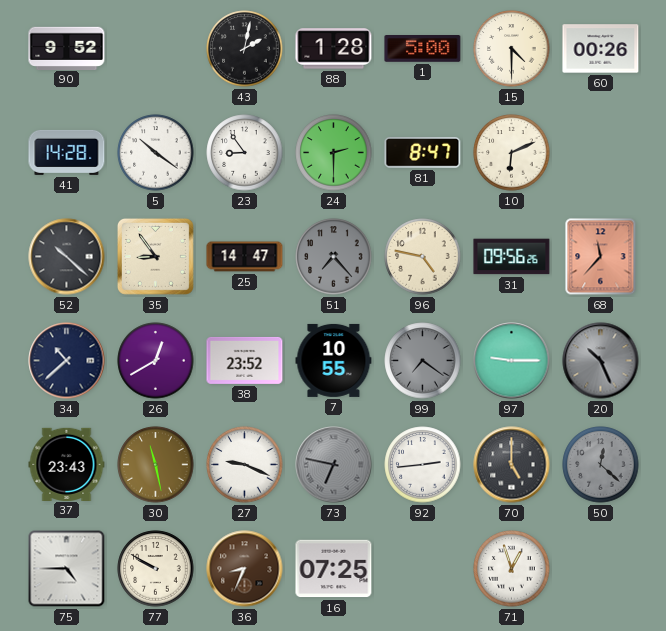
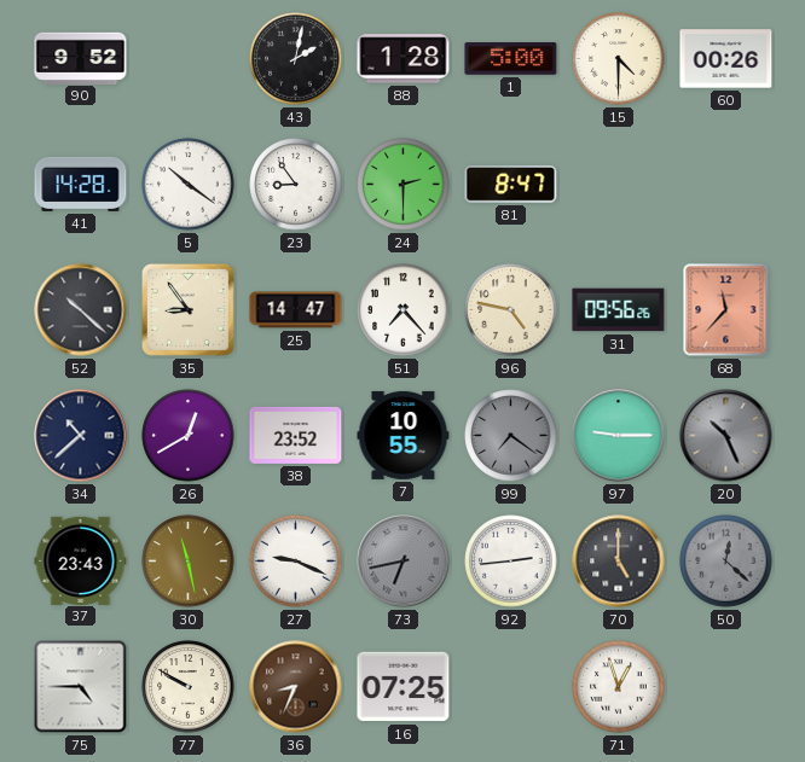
10: 6:11 -> none (512, 153)
51 dial: grey -> white (404, 310)
73: 6:47 -> 6:43 (404, 562)
